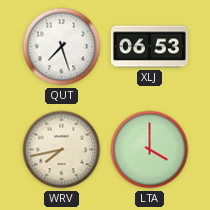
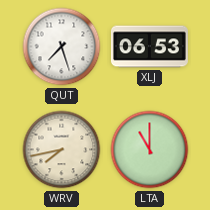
LTA: 4:00 -> 11:00 (150, 150)
